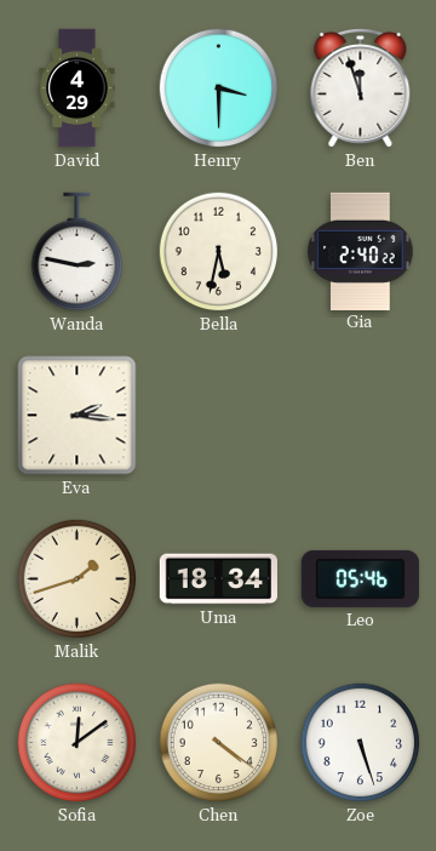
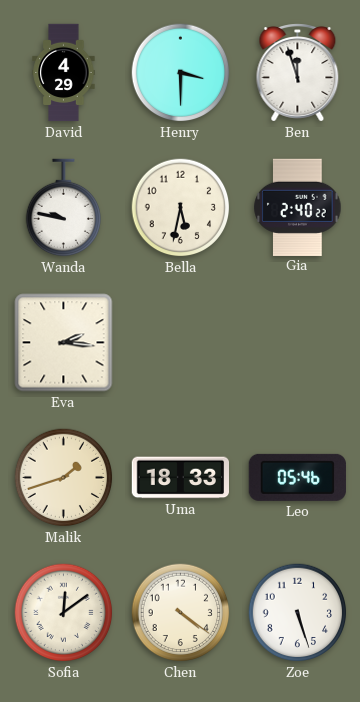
Wanda: 2:47 -> 9:47 (63, 208)
Uma: 18:34 -> 18:33 (180, 478)
